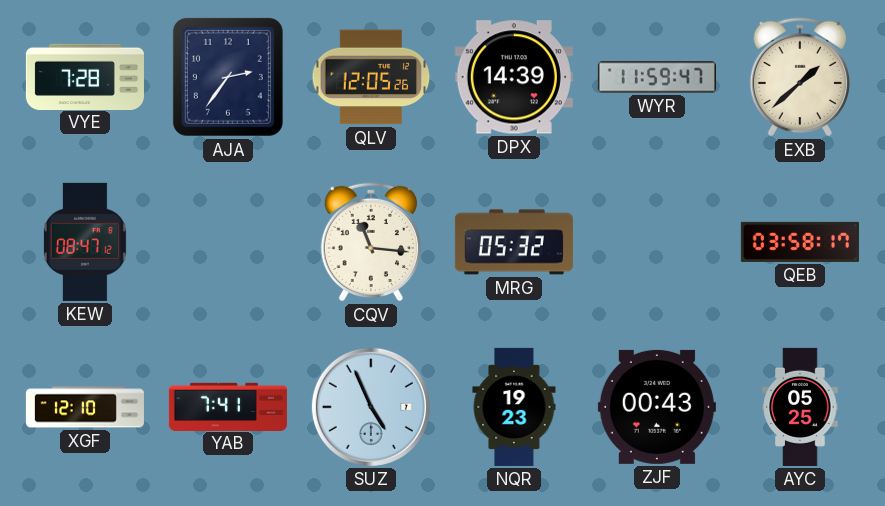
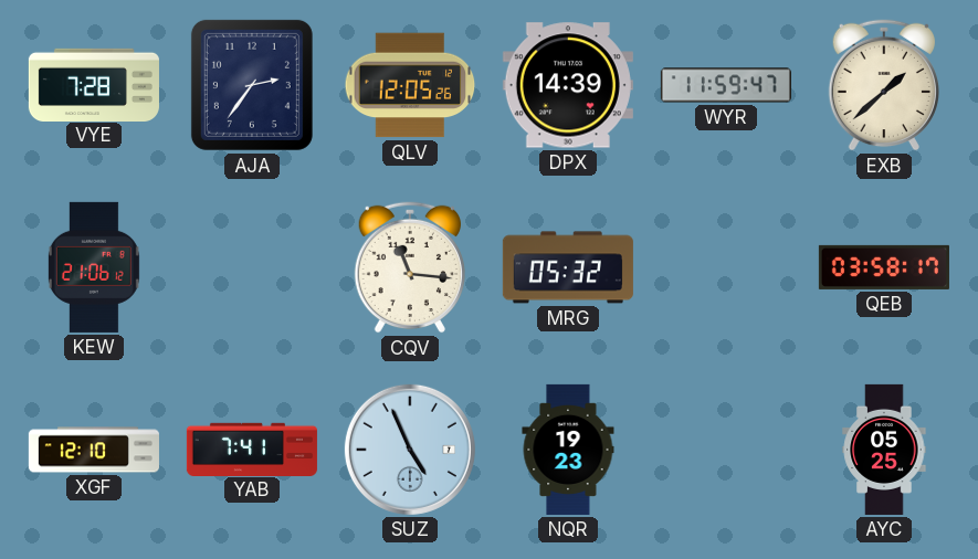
KEW: 08:47 -> 21:06 (94, 267)
ZJF: 00:43 -> none (657, 407)
